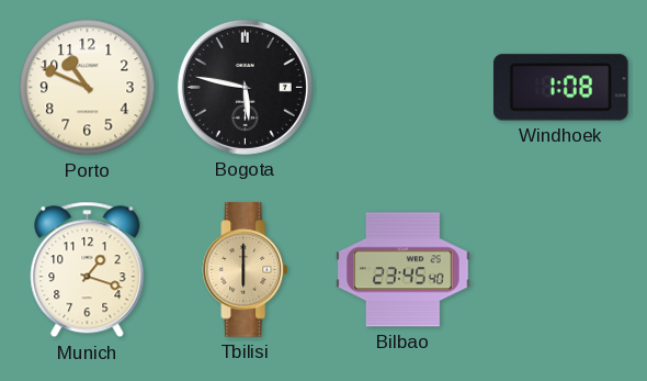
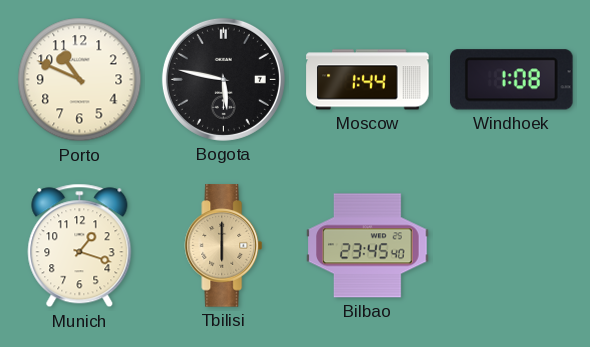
Moscow: none -> 1:44 (368, 80)
